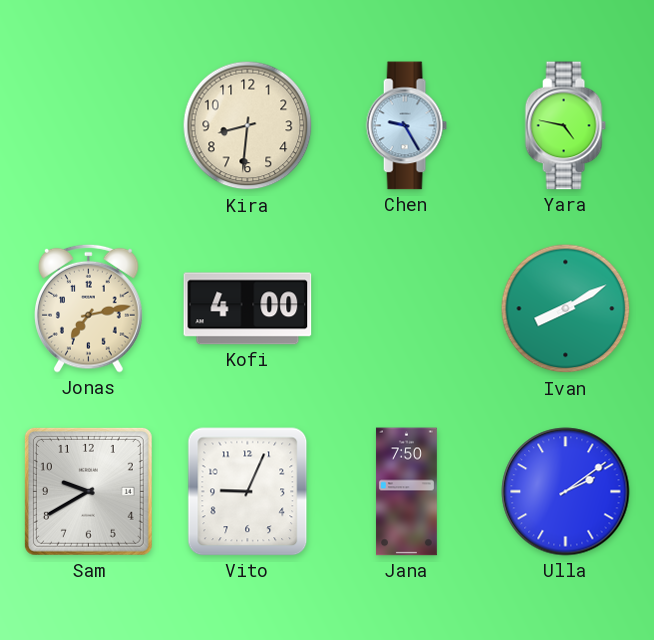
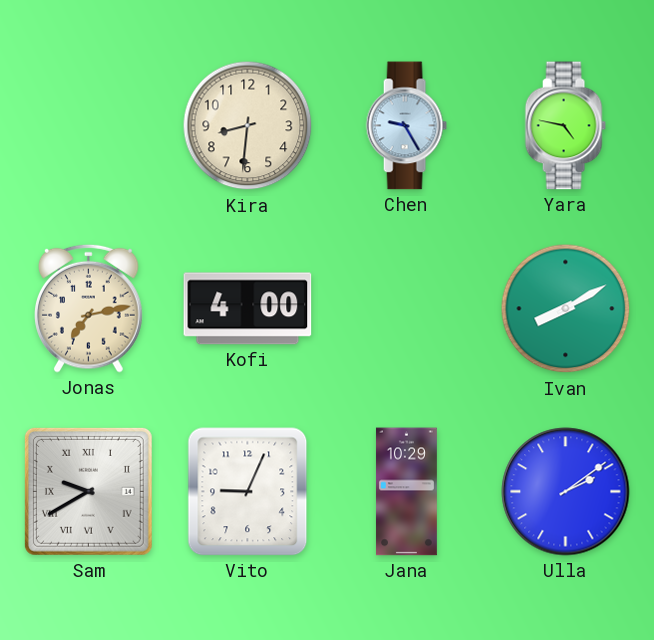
Sam numerals: Arabic -> Roman (88, 491)
Jana: 7:50 -> 10:29 (406, 492)
